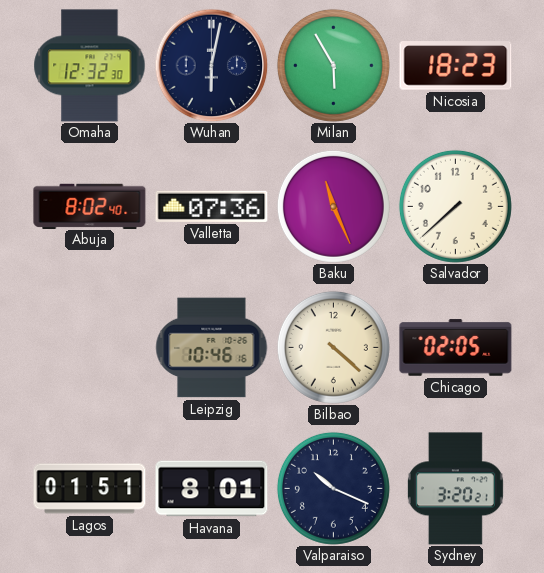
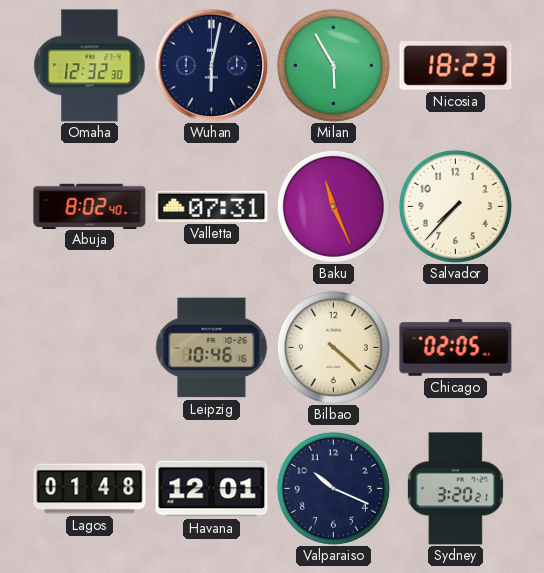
Valletta: 07:36 -> 07:31 (212, 206)
Salvador: 7:38 -> 7:37 (455, 206)
Lagos: 01:51 -> 01:48 (90, 489)
Havana: 8:01 -> 12:01 (212, 489)
